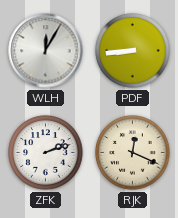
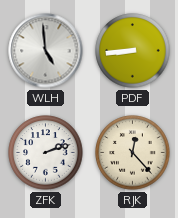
WLH: 12:05 -> 4:59 (46, 51)
RJK: 12:19 -> 12:23 (133, 153)
